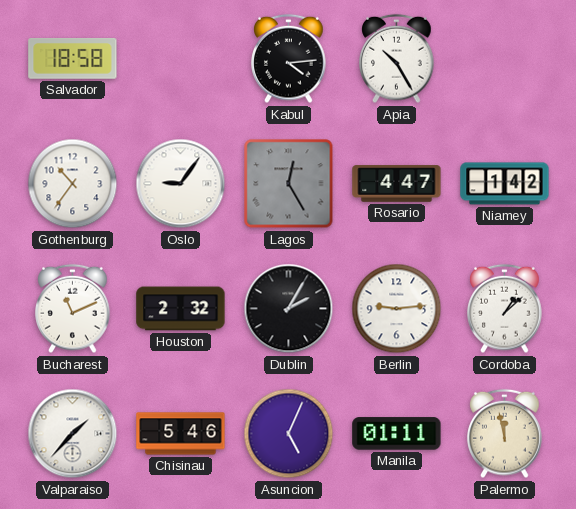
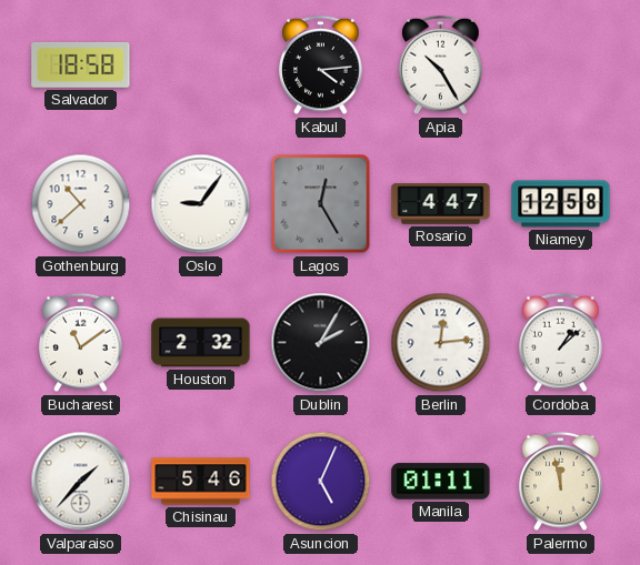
Gothenburg: 10:36 -> 10:38 (81, 204)
Niamey: 1:42 -> 12:58 (561, 204)
Bucharest: 11:11 -> 11:09 (81, 343)
Berlin: 9:14 -> 12:14 (441, 343)
